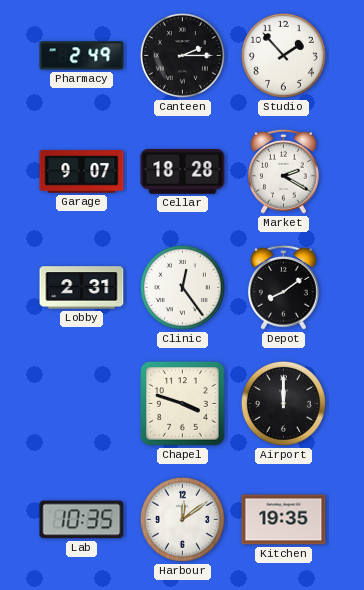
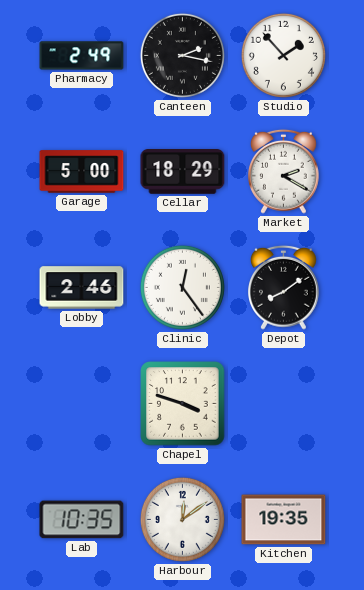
Canteen: 2:15 -> 2:17 (182, 55)
Garage: 9:07 -> 5:00 (82, 172)
Cellar: 18:28 -> 18:29 (183, 172)
Lobby: 2:31 -> 2:46 (82, 288)
Airport: 12:00 -> none (283, 403)
